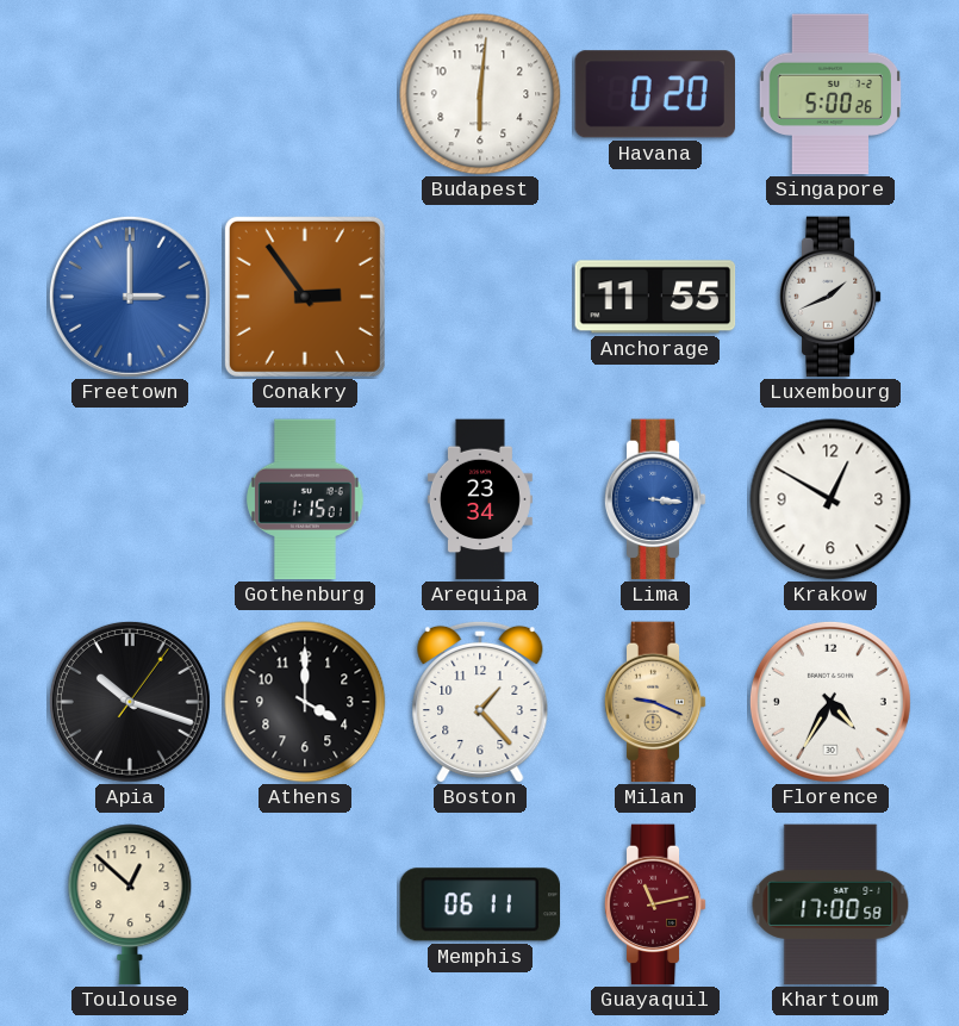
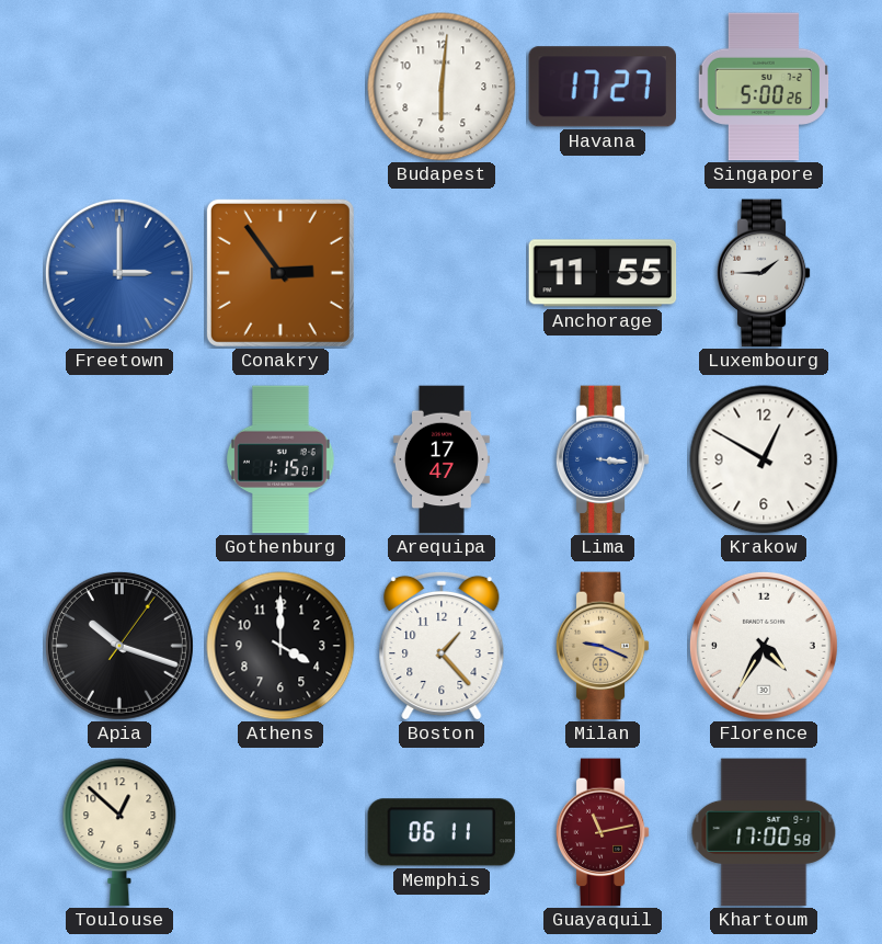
Havana: 0:20 -> 17:27 (602, 87)
Luxembourg: 1:41 -> 1:45 (764, 273)
Arequipa: 23:34 -> 17:47 (442, 459)
